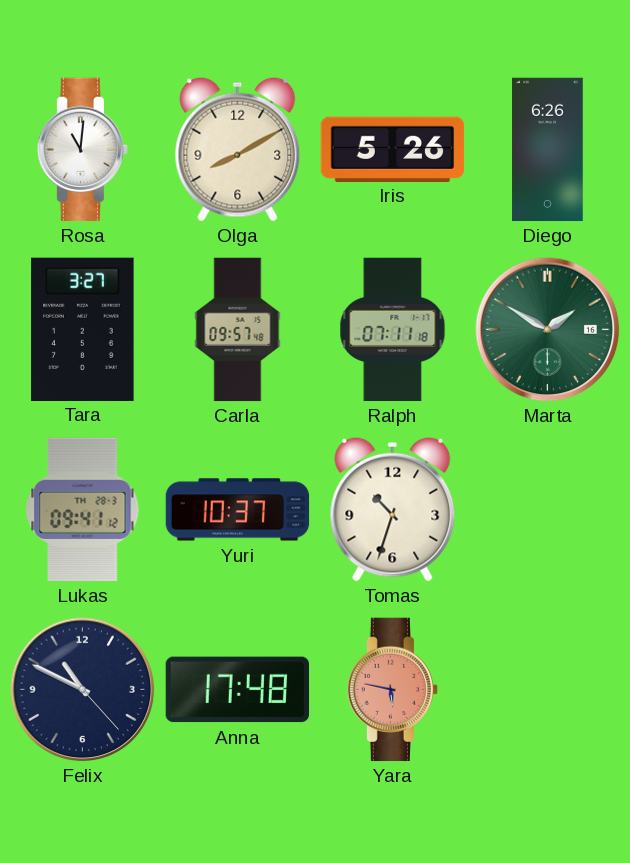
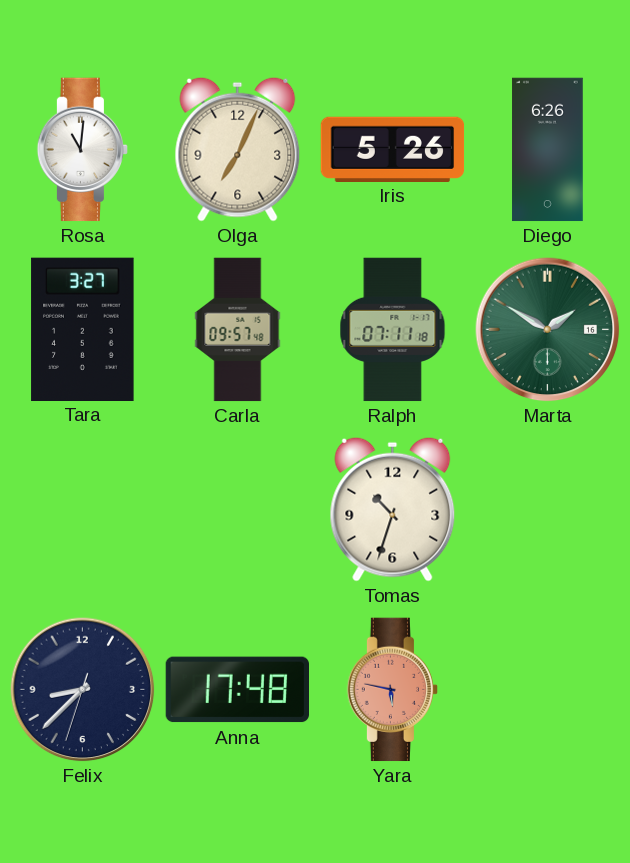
Olga: 8:10 -> 7:04 (238, 149)
Lukas: 09:41 -> none (83, 510)
Yuri: 10:37 -> none (238, 510)
Felix: 10:49 -> 8:37 (83, 690)
